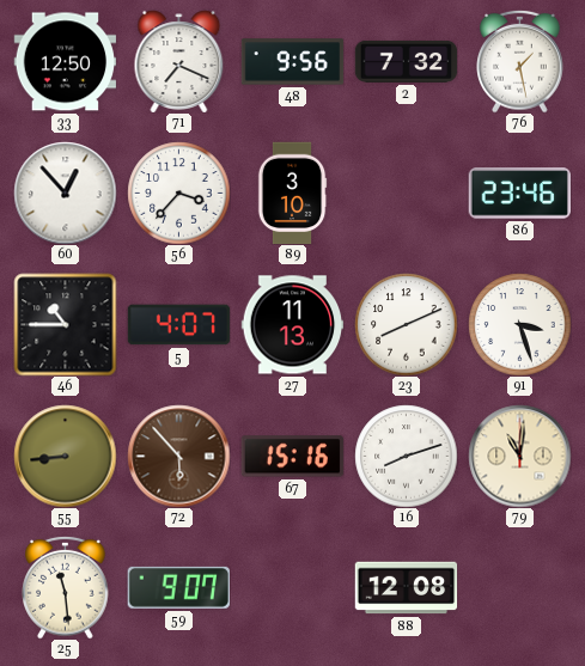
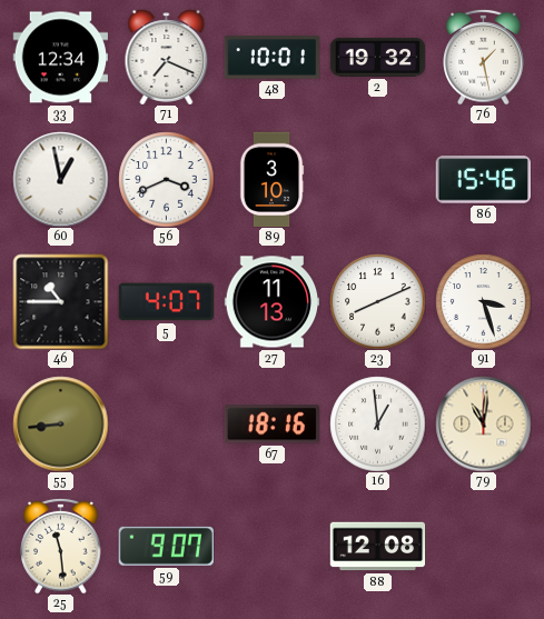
33: 12:50 -> 12:34 (60, 58)
48: 9:56 -> 10:01 (271, 58)
2: 7:32 -> 19:32 (377, 57)
60: 12:53 -> 12:58 (60, 179)
56: 3:37 -> 3:41 (166, 179)
86: 23:46 -> 15:46 (483, 180)
72: 5:53 -> none (178, 456)
67: 15:16 -> 18:16 (271, 425)
16: 8:12 -> 12:59 (377, 423)
